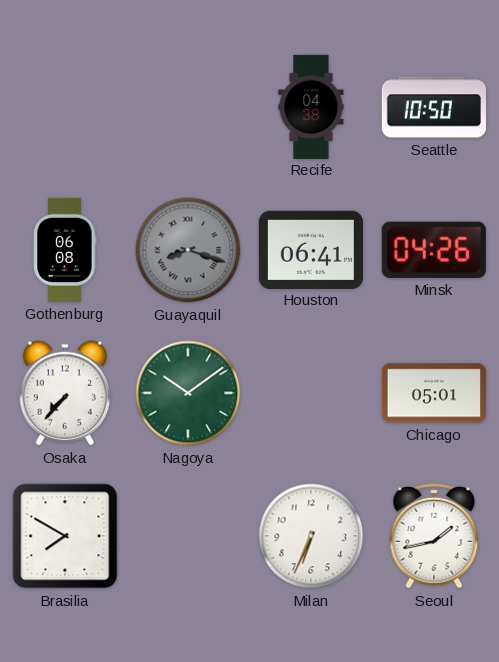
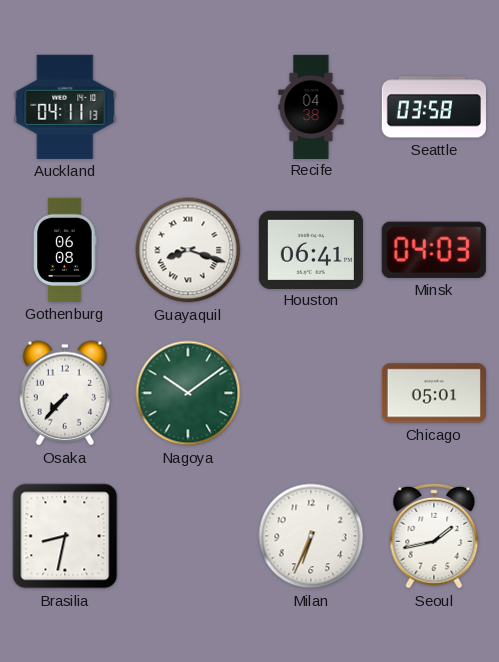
Auckland: none -> 04:11 (65, 107)
Seattle: 10:50 -> 03:58 (434, 107)
Guayaquil dial: grey -> white (188, 250)
Minsk: 04:26 -> 04:03 (434, 250)
Brasilia: 7:50 -> 8:32 (65, 536)
